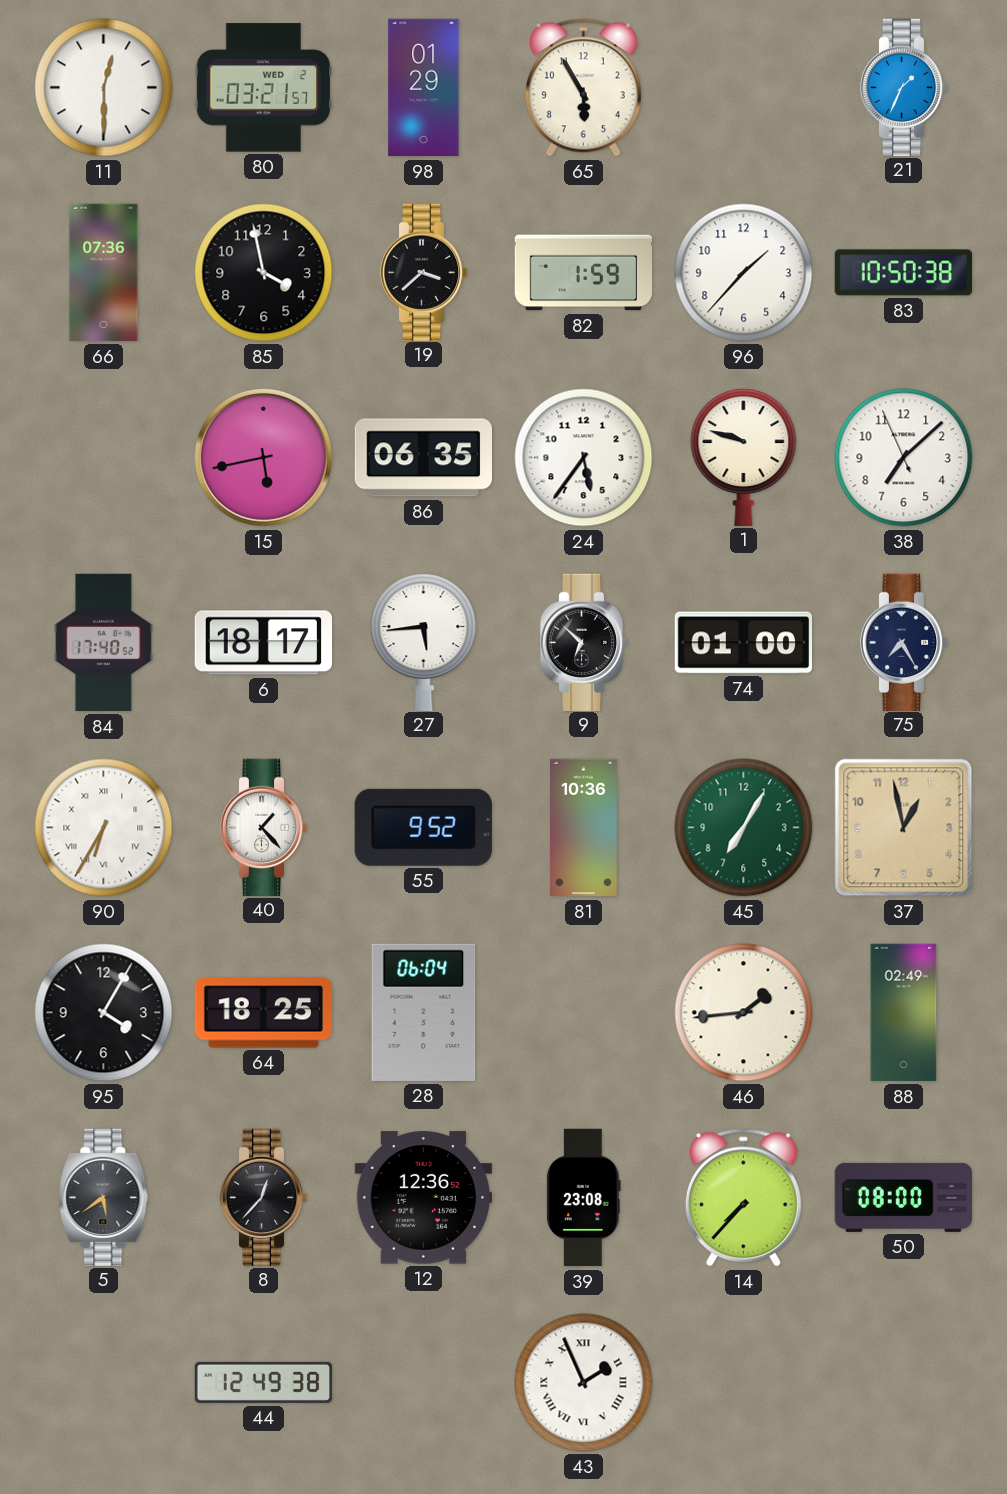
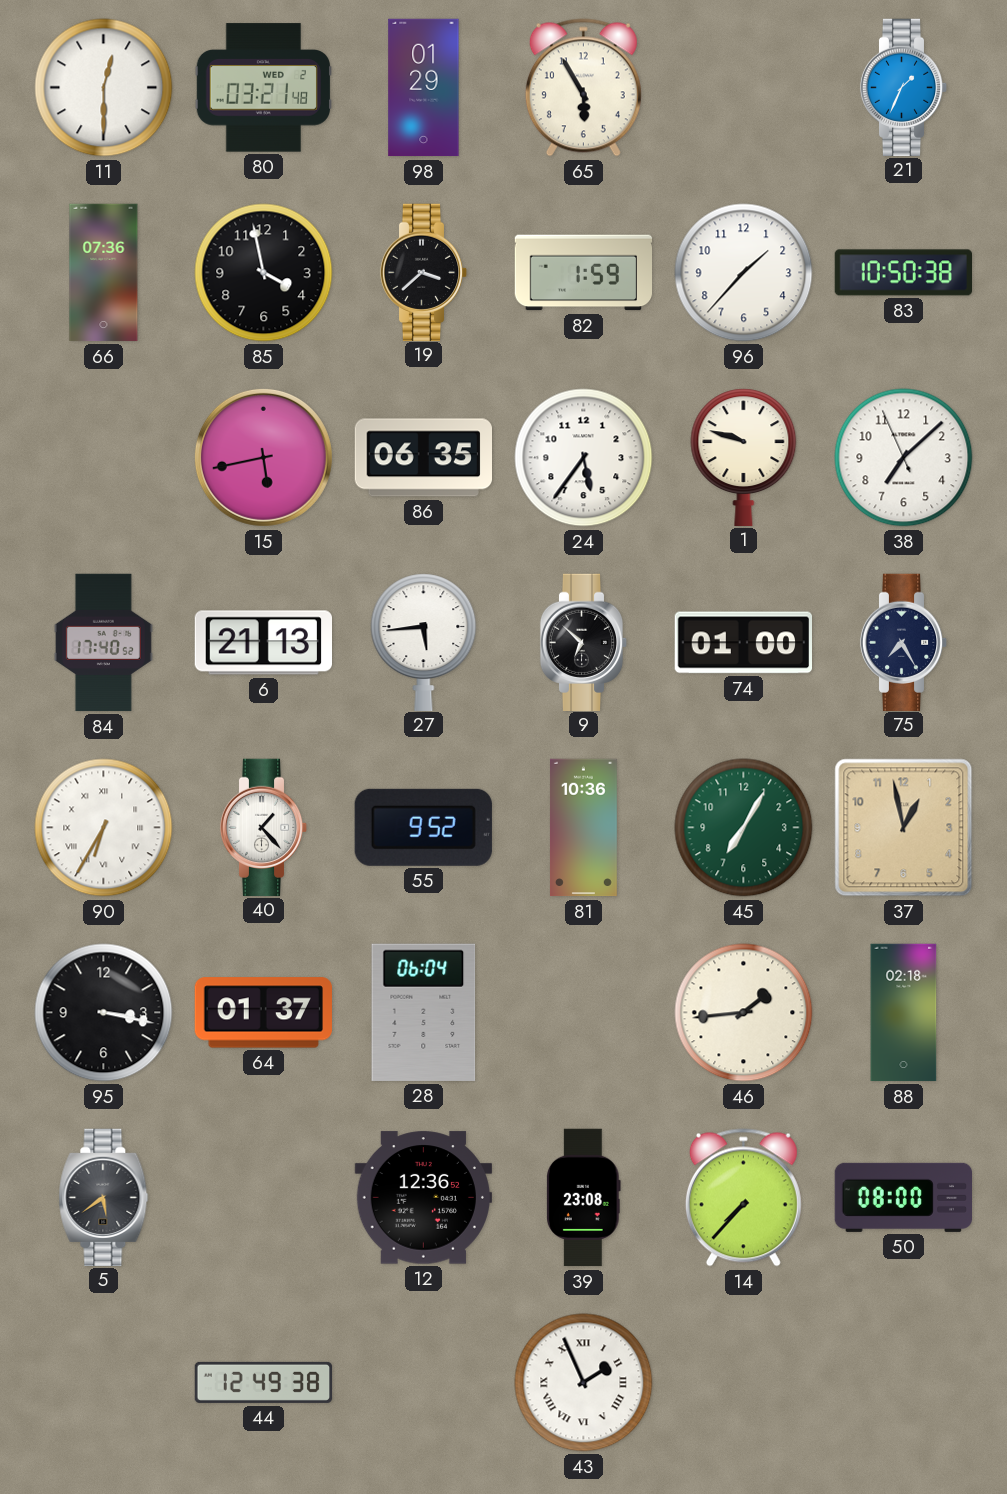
80: 03:21:57 -> 03:21:48 (263, 88)
6: 18:17 -> 21:13 (263, 643)
95: 4:05 -> 3:17 (104, 1013)
64: 18:25 -> 01:37 (263, 1013)
88: 02:49 -> 02:18 (904, 1013)
8: 12:37 -> none (264, 1197)
